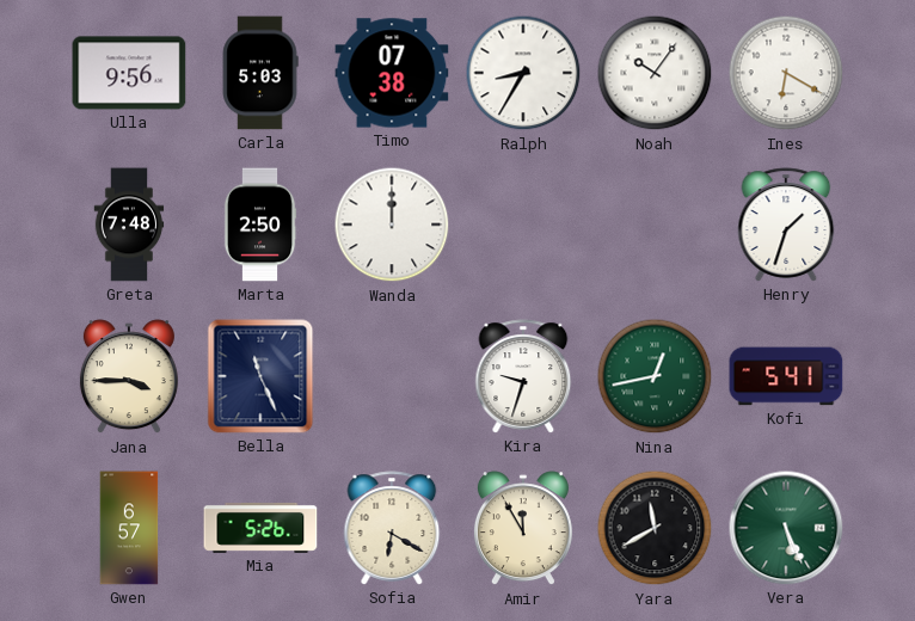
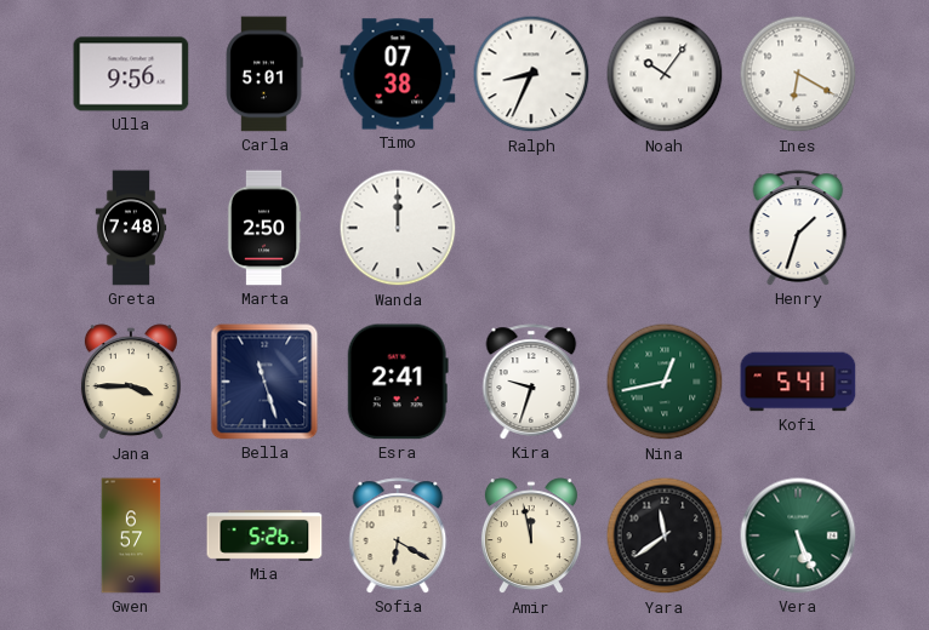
Carla: 5:03 -> 5:01 (264, 74)
Ralph: 8:35 -> 8:34 (531, 74)
Bella: 11:26 -> 11:27 (264, 382)
Esra: none -> 2:41 (398, 382)
Amir: 11:55 -> 11:58 (531, 537)
Yara: 11:40 -> 11:39 (665, 535)
